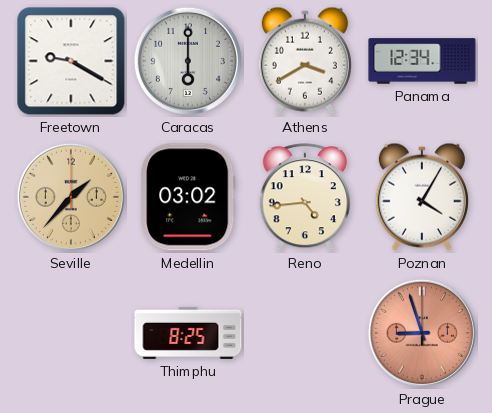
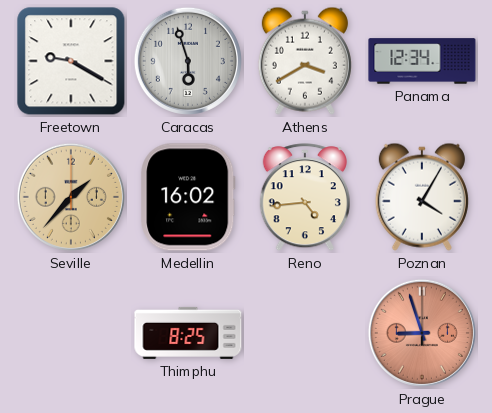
Caracas: 6:00 -> 5:57 (188, 61)
Medellin: 03:02 -> 16:02 (188, 197)
